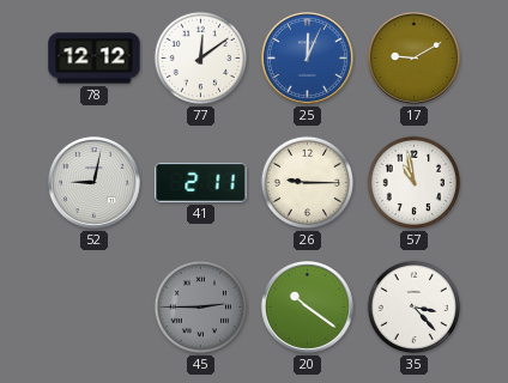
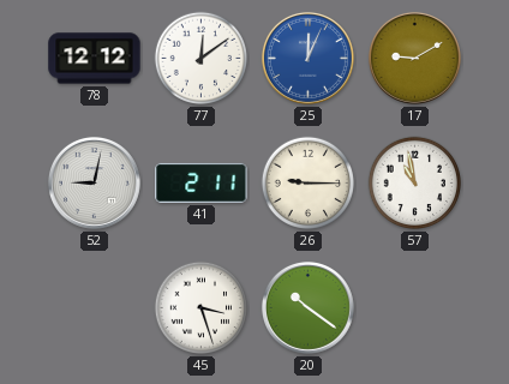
45: 2:45 -> 3:27 (202, 308)
45 dial: grey -> white (202, 308)
35: 3:23 -> none (415, 308)
